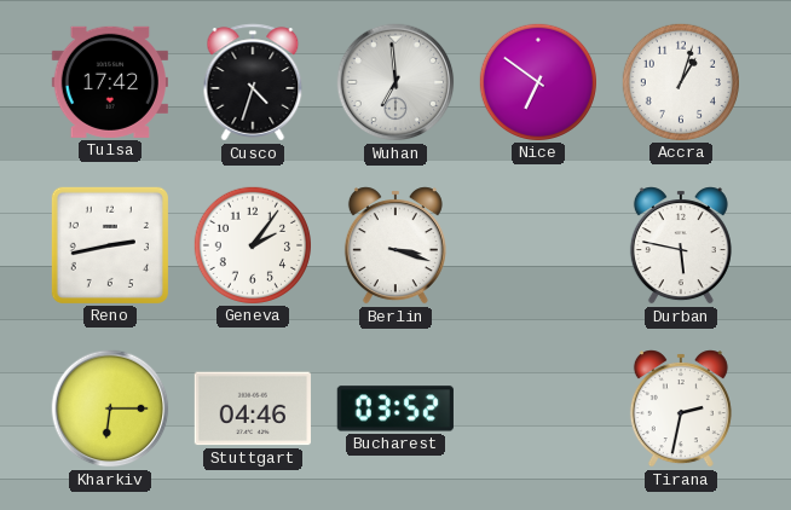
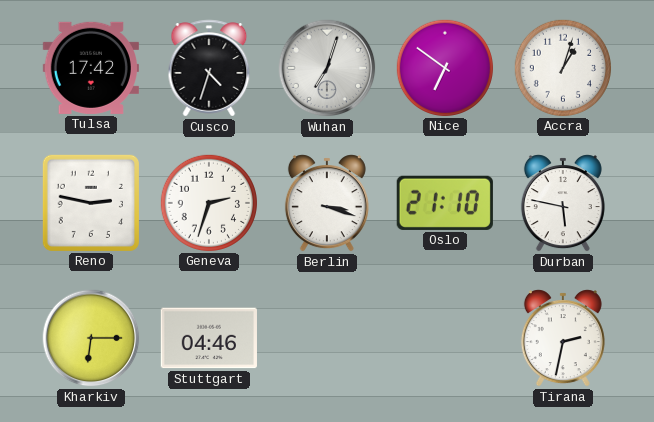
Wuhan: 6:59 -> 7:03 (327, 68)
Reno: 2:43 -> 2:47 (91, 203)
Geneva: 2:06 -> 2:33 (208, 202)
Oslo: none -> 21:10 (445, 203)
Bucharest: 03:52 -> none (395, 408)
